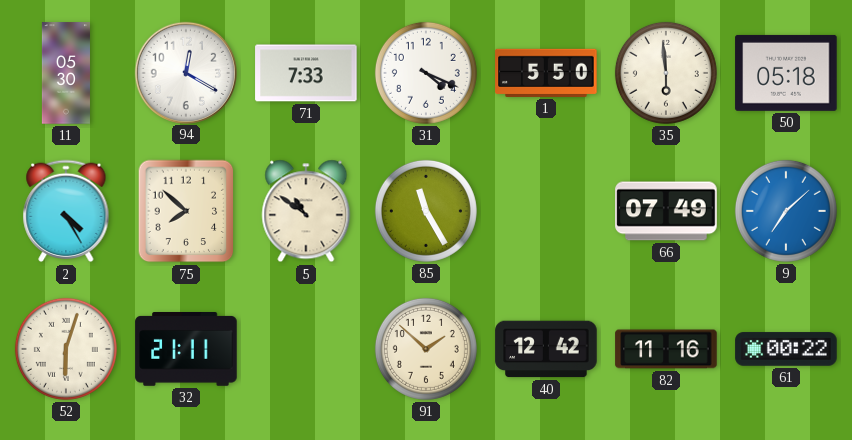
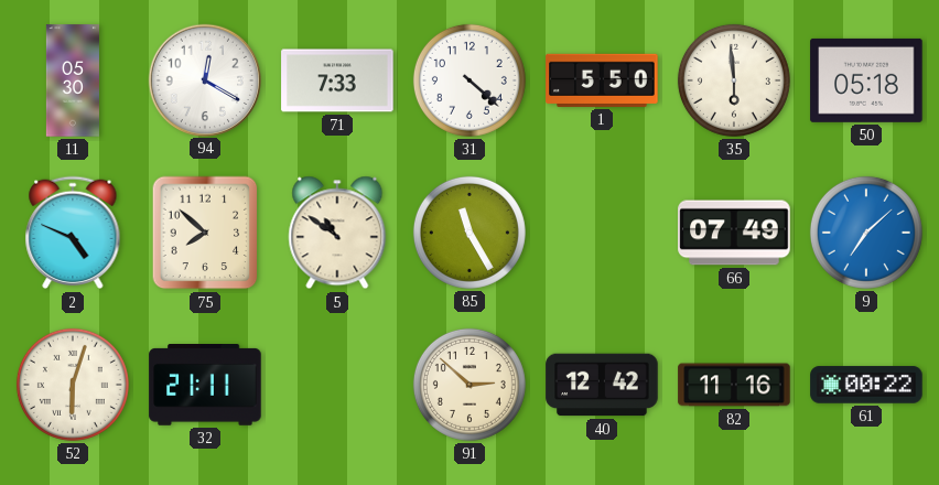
31: 4:19 -> 4:22 (469, 80)
2: 4:25 -> 4:49 (73, 233)
91: 1:52 -> 2:52 (469, 385)
